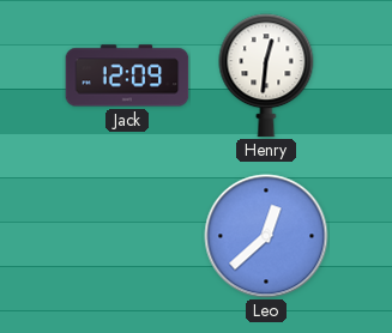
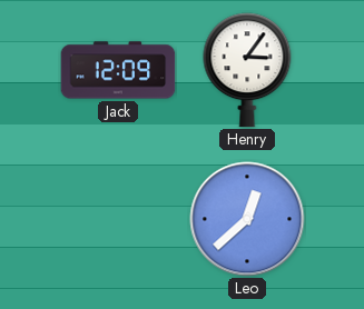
Henry: 12:31 -> 3:06 (247, 70)
